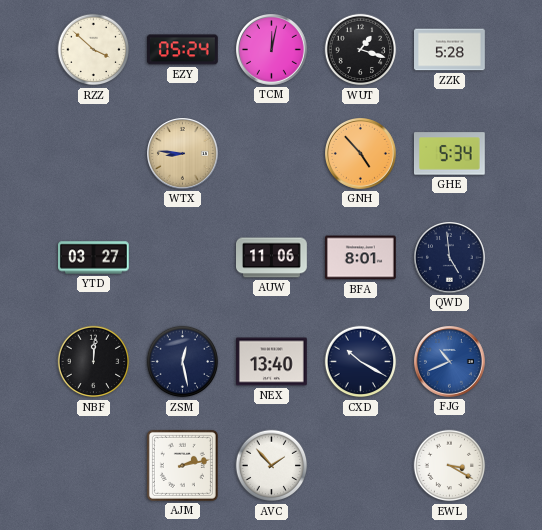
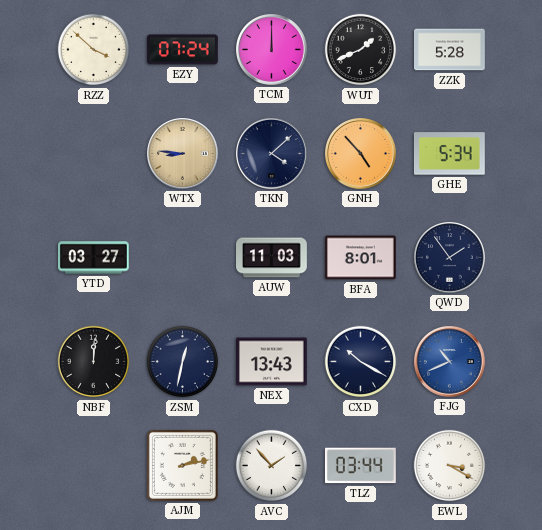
EZY: 05:24 -> 07:24 (182, 50)
TCM: 12:02 -> 12:00 (272, 50)
WUT: 1:18 -> 1:41 (361, 50)
TKN: none -> 4:08 (272, 154)
AUW: 11:06 -> 11:03 (272, 258)
QWD: 4:59 -> 1:54 (450, 258)
ZSM: 12:28 -> 12:32 (183, 362)
NEX: 13:40 -> 13:43 (272, 362)
TLZ: none -> 03:44 (360, 466)
